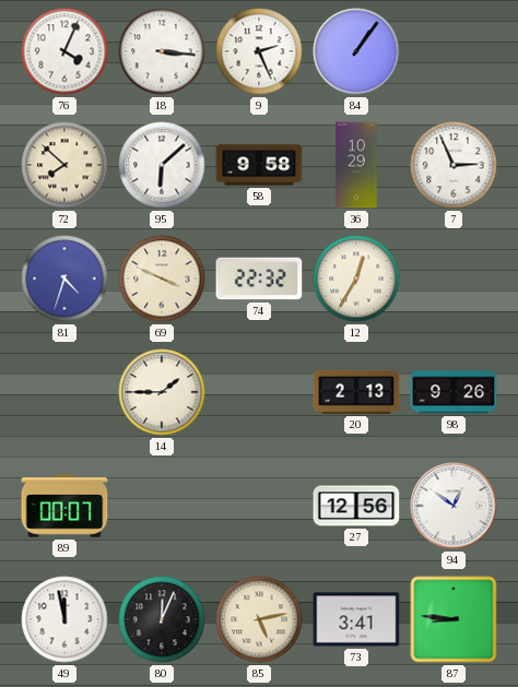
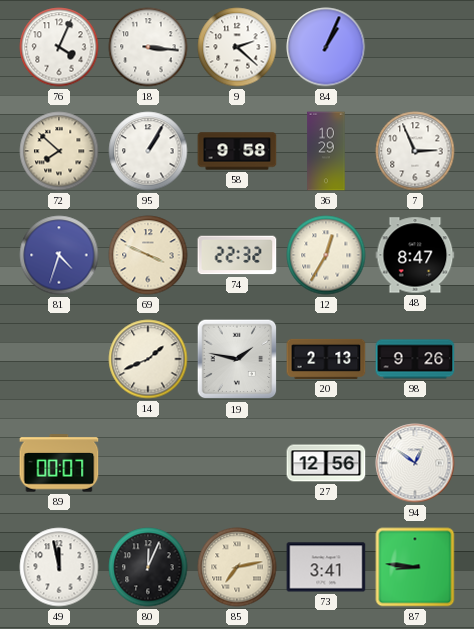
9: 2:26 -> 2:22 (237, 47)
84: 1:06 -> 1:04 (326, 47)
95: 6:08 -> 1:05 (148, 151)
48: none -> 8:47 (415, 255)
14: 1:45 -> 1:41 (148, 359)
19: none -> 1:47 (237, 359)
85: 5:13 -> 7:13 (237, 567)
